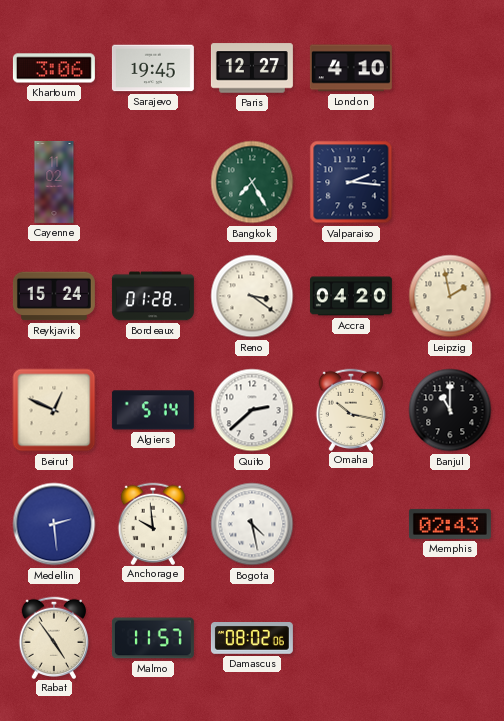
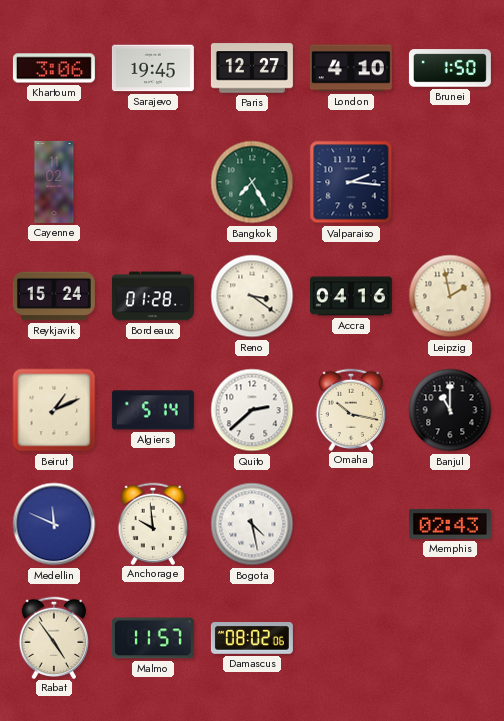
Brunei: none -> 1:50 (450, 68)
Accra: 04:20 -> 04:16 (351, 296)
Beirut: 12:49 -> 1:11 (54, 410)
Medellin: 2:29 -> 11:49 (54, 524)
